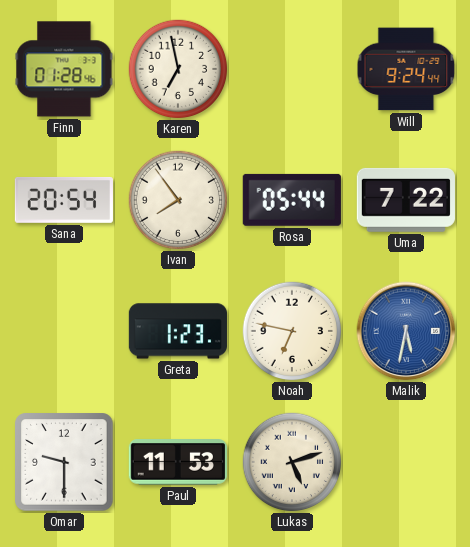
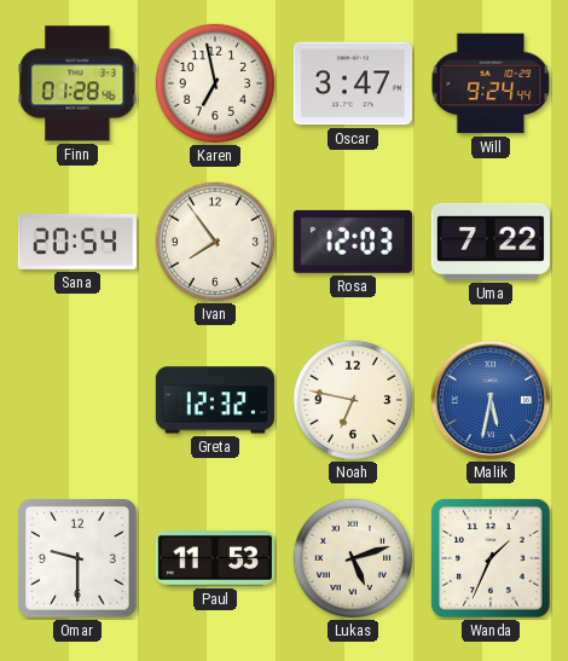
Oscar: none -> 3:47 (353, 83)
Rosa: 05:44 -> 12:03 (353, 242)
Greta: 1:23 -> 12:32 (215, 400)
Wanda: none -> 1:34 (491, 558)
